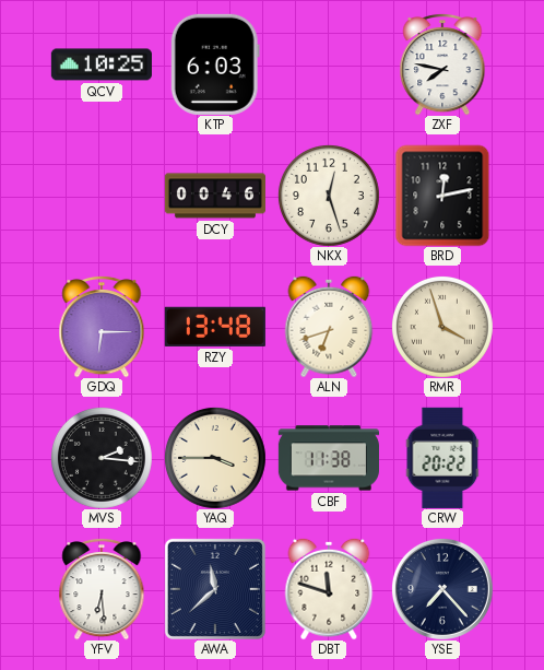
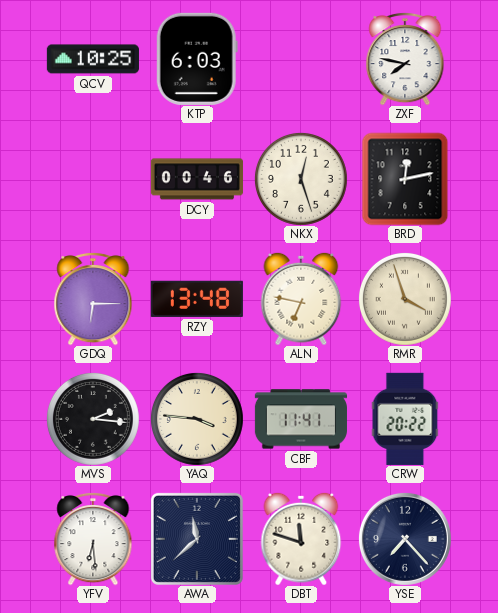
ALN: 6:42 -> 6:47 (301, 299)
YAQ: 3:45 -> 3:46 (197, 419)
CBF: 11:38 -> 11:41 (301, 419)
